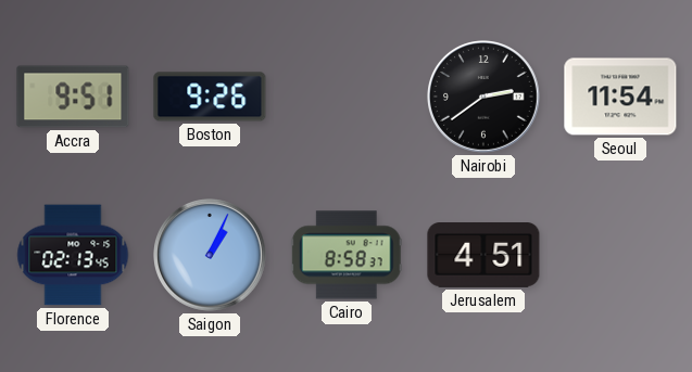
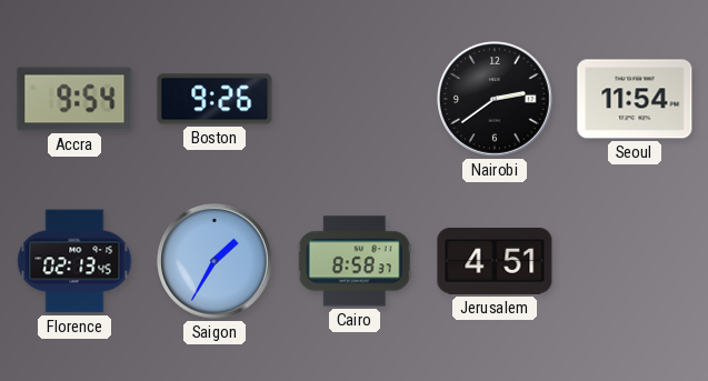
Accra: 9:51 -> 9:54 (74, 99)
Saigon: 1:04 -> 1:35 (216, 262)
